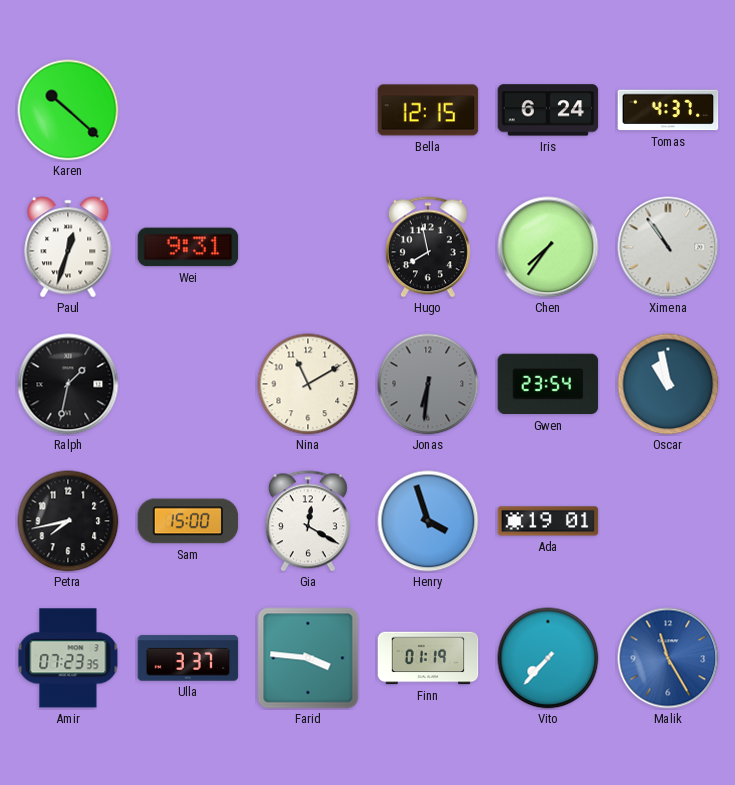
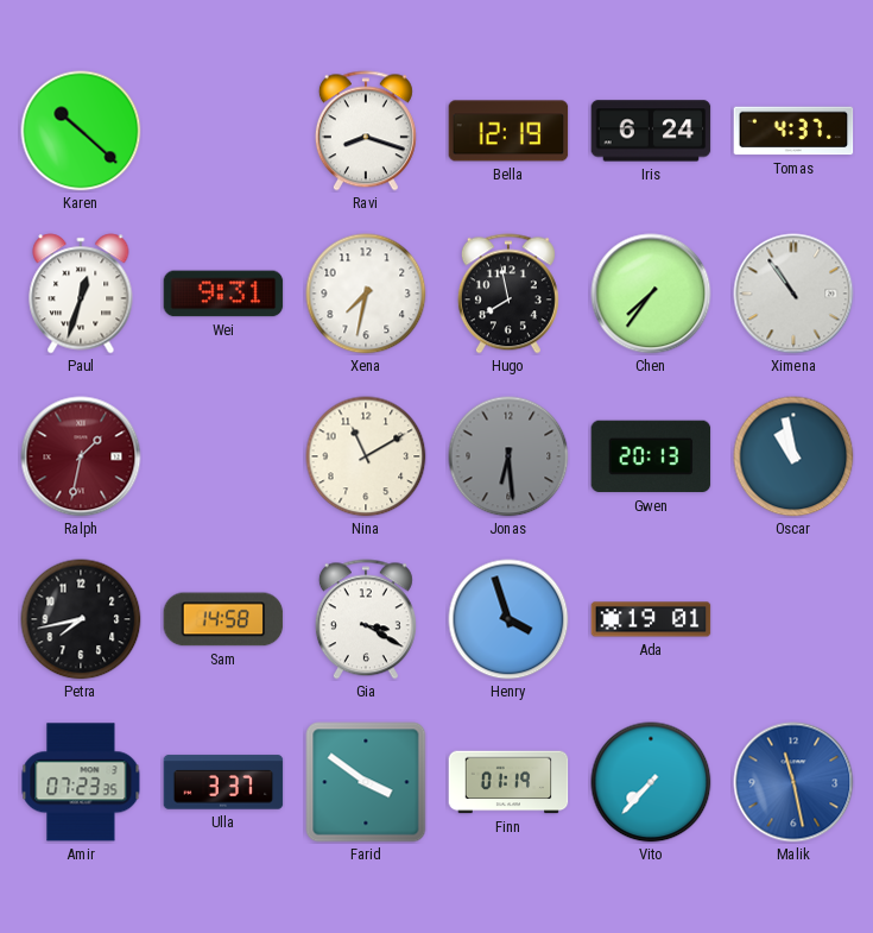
Ravi: none -> 8:18 (366, 131)
Bella: 12:15 -> 12:19 (508, 131)
Xena: none -> 7:32 (366, 294)
Ralph dial: black -> burgundy (81, 456)
Jonas: 6:31 -> 6:29 (508, 456)
Gwen: 23:54 -> 20:13 (651, 456)
Sam: 15:00 -> 14:58 (223, 619)
Gia: 12:20 -> 3:20 (366, 619)
Farid: 3:46 -> 3:51 (366, 782)
Malik: 11:25 -> 11:28 (793, 782)
